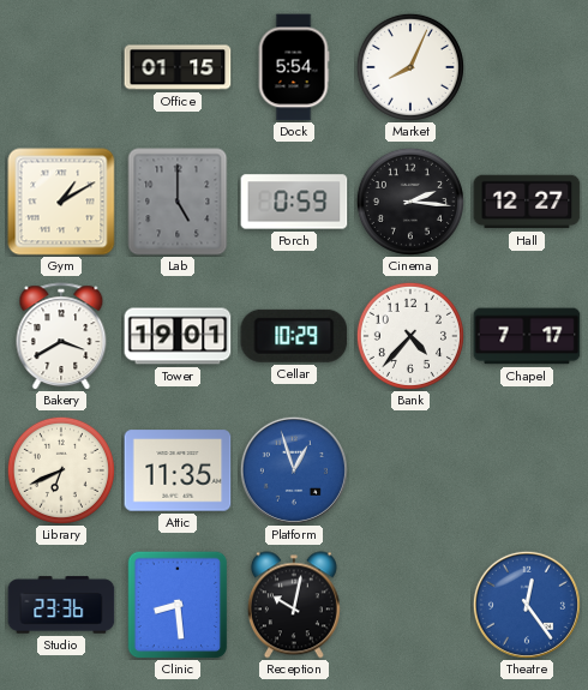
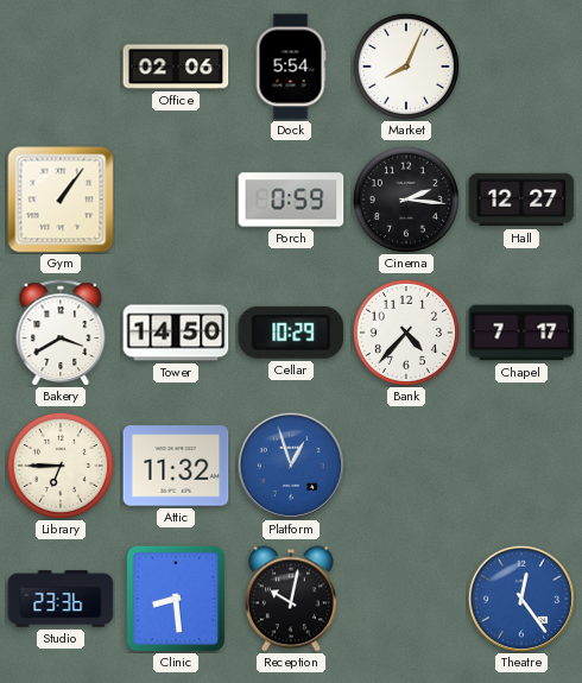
Office: 01:15 -> 02:06 (176, 67)
Gym: 1:10 -> 1:06 (61, 200)
Lab: 5:00 -> none (178, 202)
Tower: 19:01 -> 14:50 (176, 333)
Library: 6:41 -> 6:45 (61, 466)
Attic: 11:35 -> 11:32 (176, 466)
